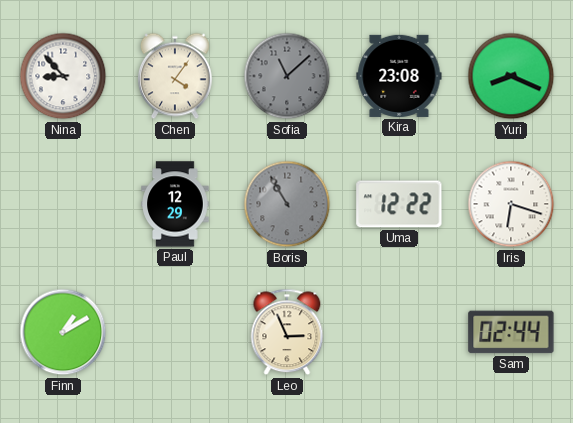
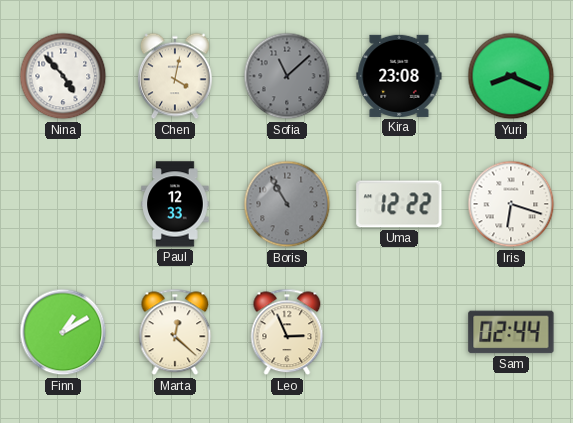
Nina: 8:53 -> 4:53 (63, 76)
Chen: 4:06 -> 4:02 (175, 76)
Paul: 12:29 -> 12:33 (175, 204)
Marta: none -> 12:22 (175, 332)
